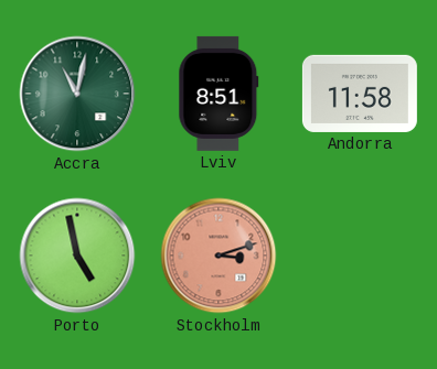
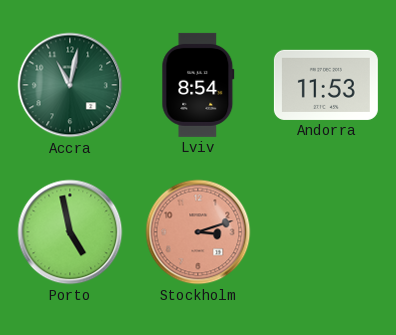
Lviv: 8:51 -> 8:54 (198, 85)
Andorra: 11:58 -> 11:53 (326, 85)
